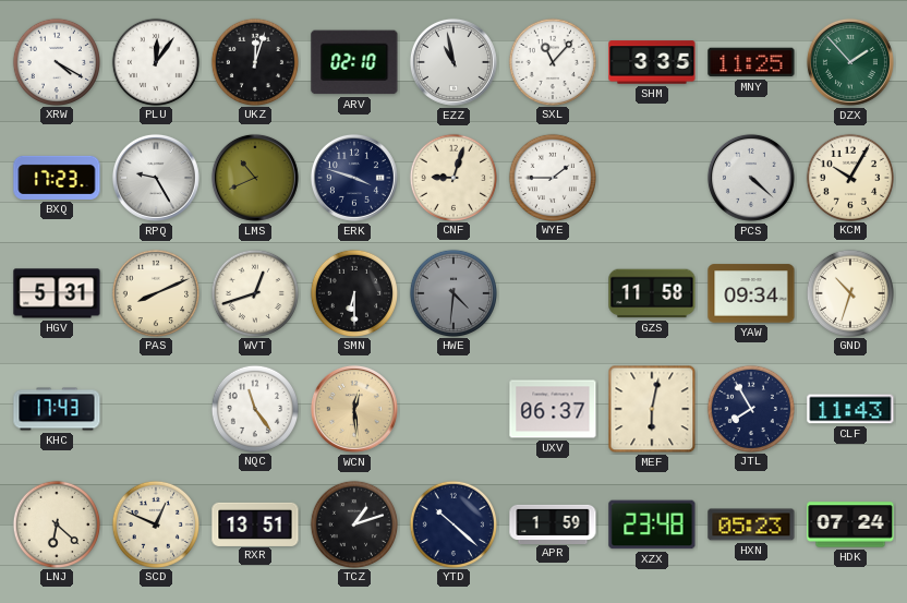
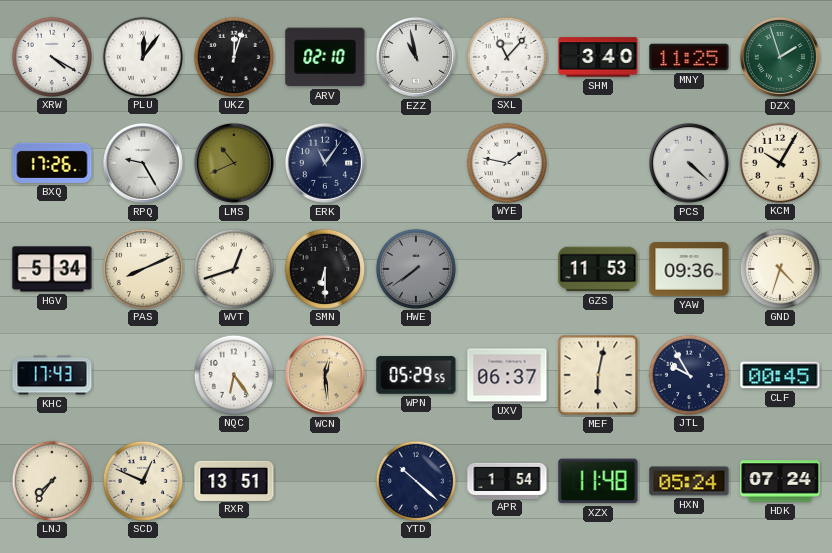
SHM: 3:35 -> 3:40 (598, 57)
DZX: 1:53 -> 1:57 (780, 57)
BXQ: 17:23 -> 17:26 (52, 163)
ERK: 3:48 -> 11:06 (325, 163)
CNF: 9:03 -> none (452, 177)
WYE: 1:45 -> 1:47 (506, 162)
HGV: 5:31 -> 5:34 (52, 269)
HWE: 4:31 -> 7:39 (415, 268)
GZS: 11:58 -> 11:53 (598, 269)
YAW: 09:34 -> 09:36 (689, 269)
GND: 10:33 -> 4:33 (779, 268)
NQC: 11:24 -> 6:24 (233, 374)
WPN: none -> 05:29 (416, 376)
JTL: 7:55 -> 9:55 (688, 374)
CLF: 11:43 -> 00:45 (780, 375)
LNJ: 6:22 -> 7:36 (51, 480)
TCZ: 1:12 -> none (353, 523)
APR: 1:59 -> 1:54 (507, 480)
XZX: 23:48 -> 11:48 (598, 481)
HXN: 05:23 -> 05:24 (689, 481)
